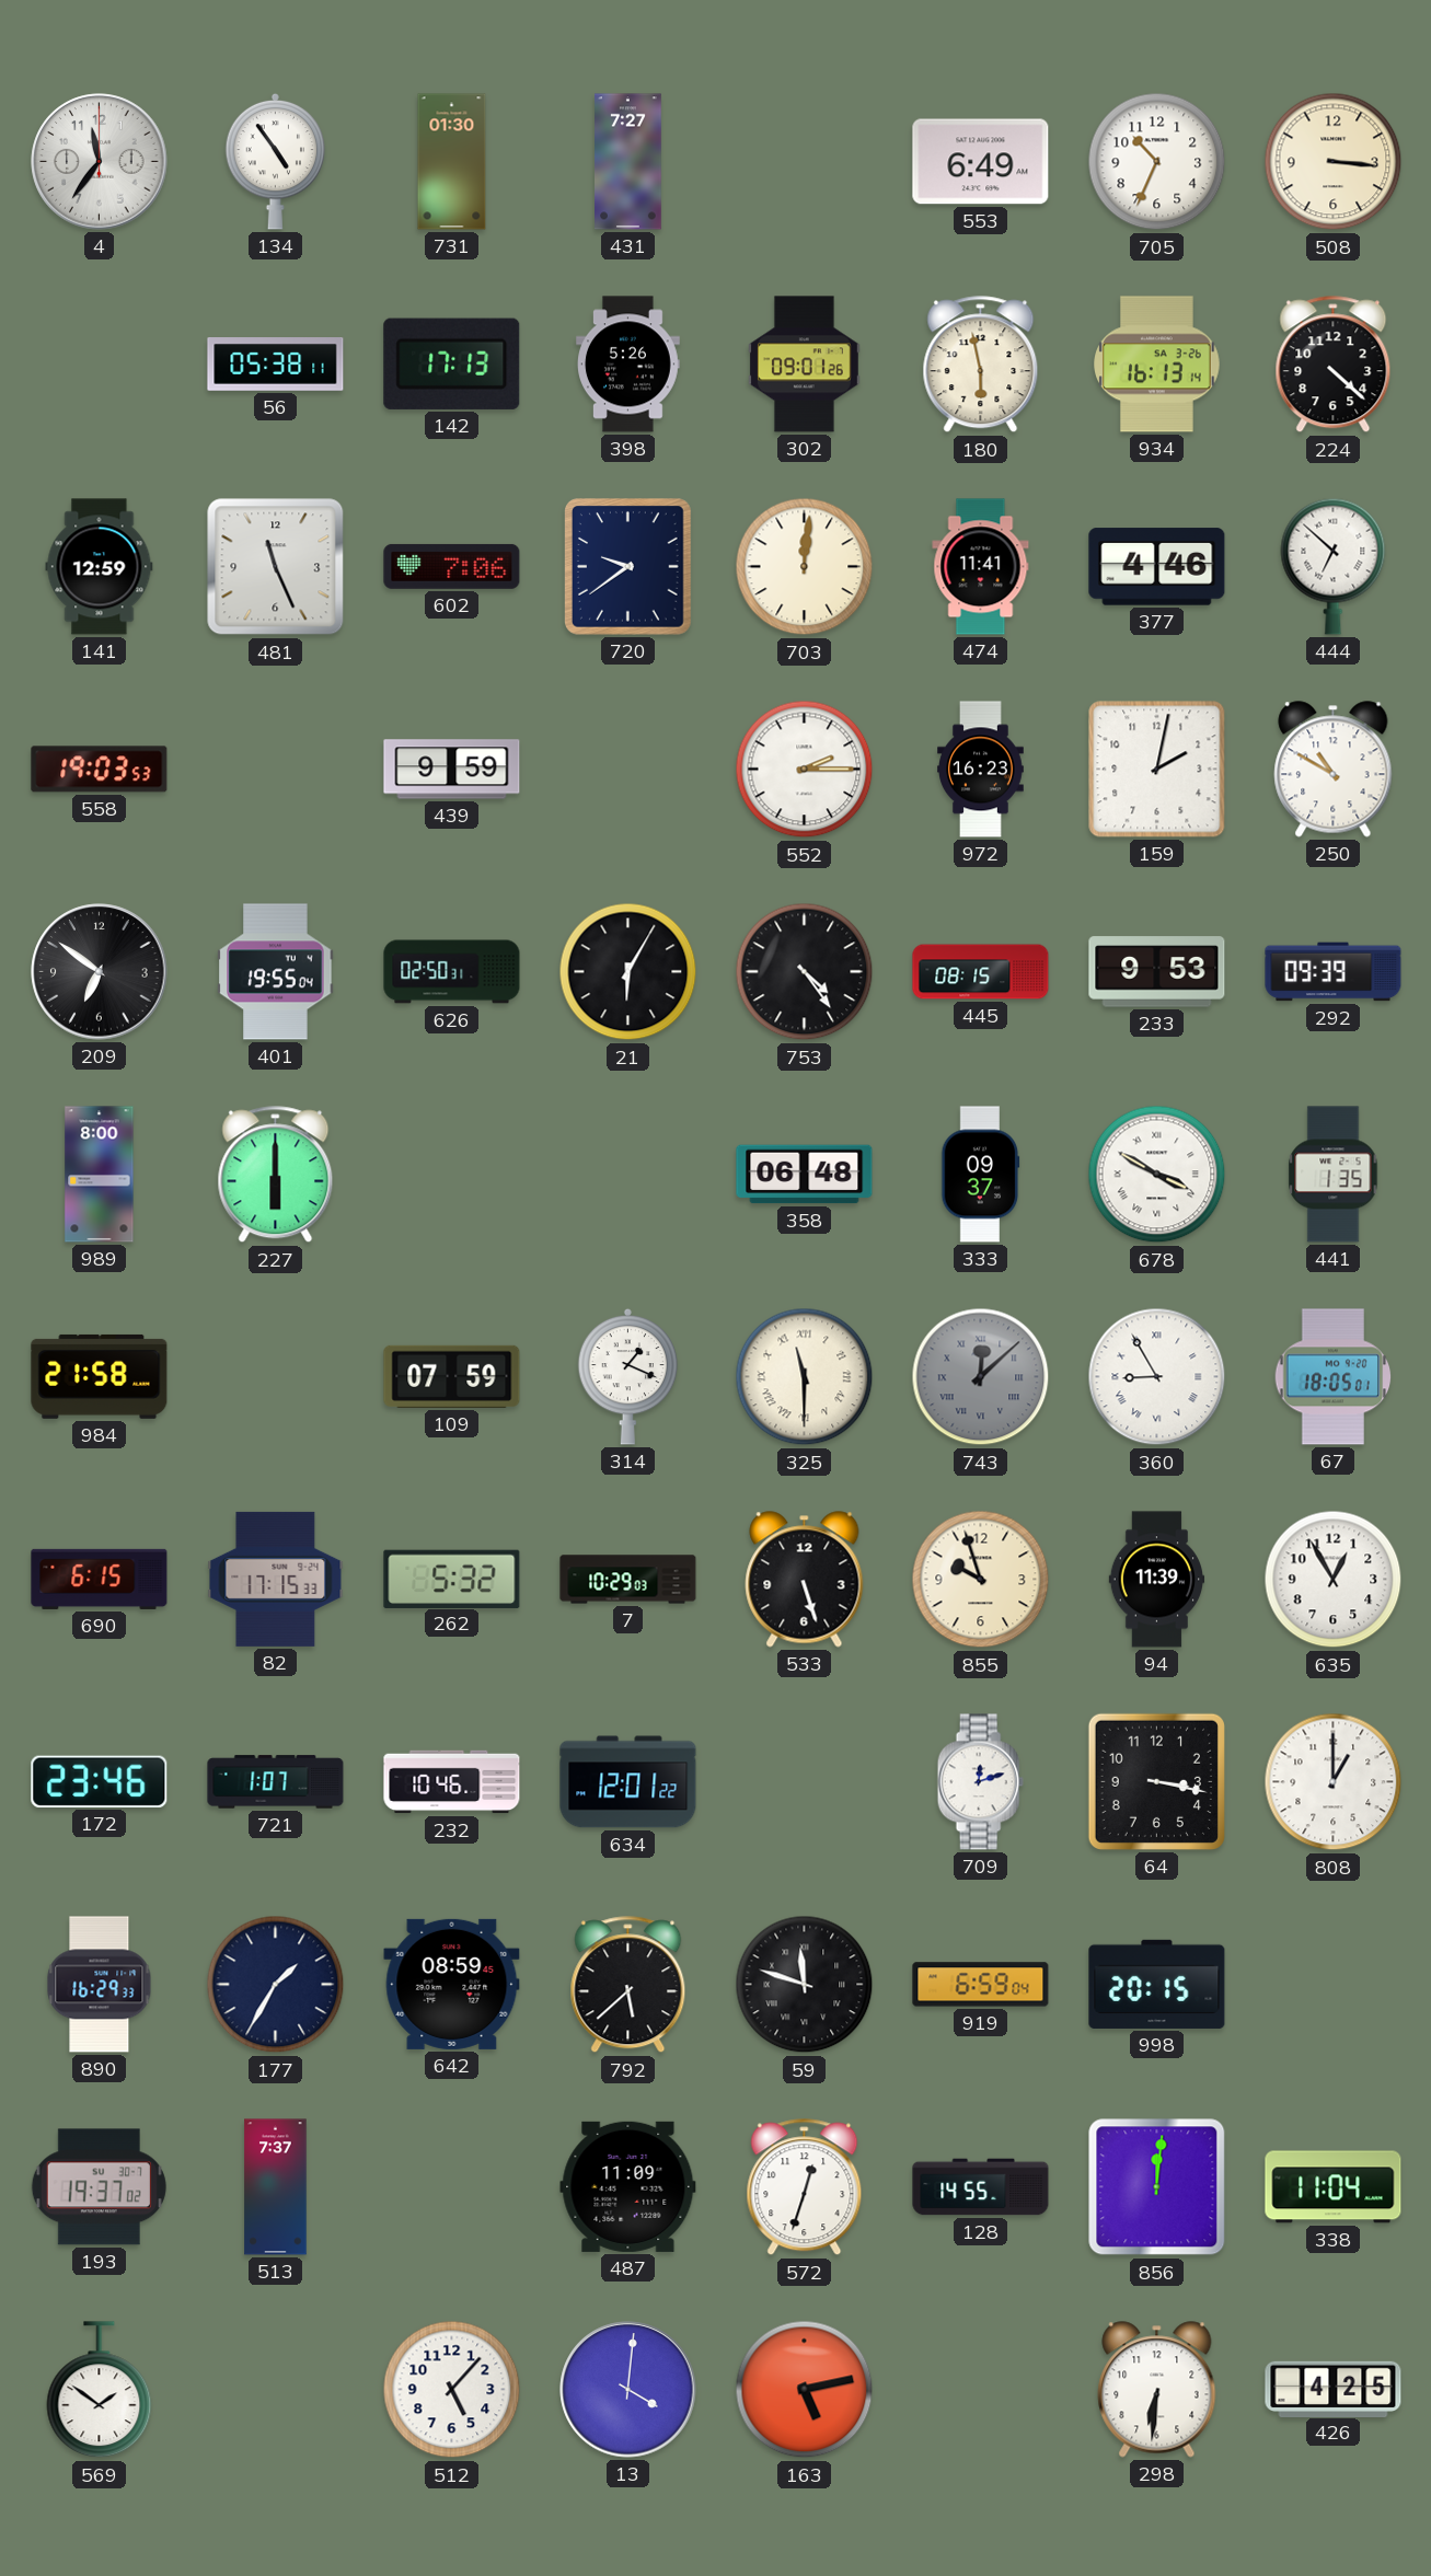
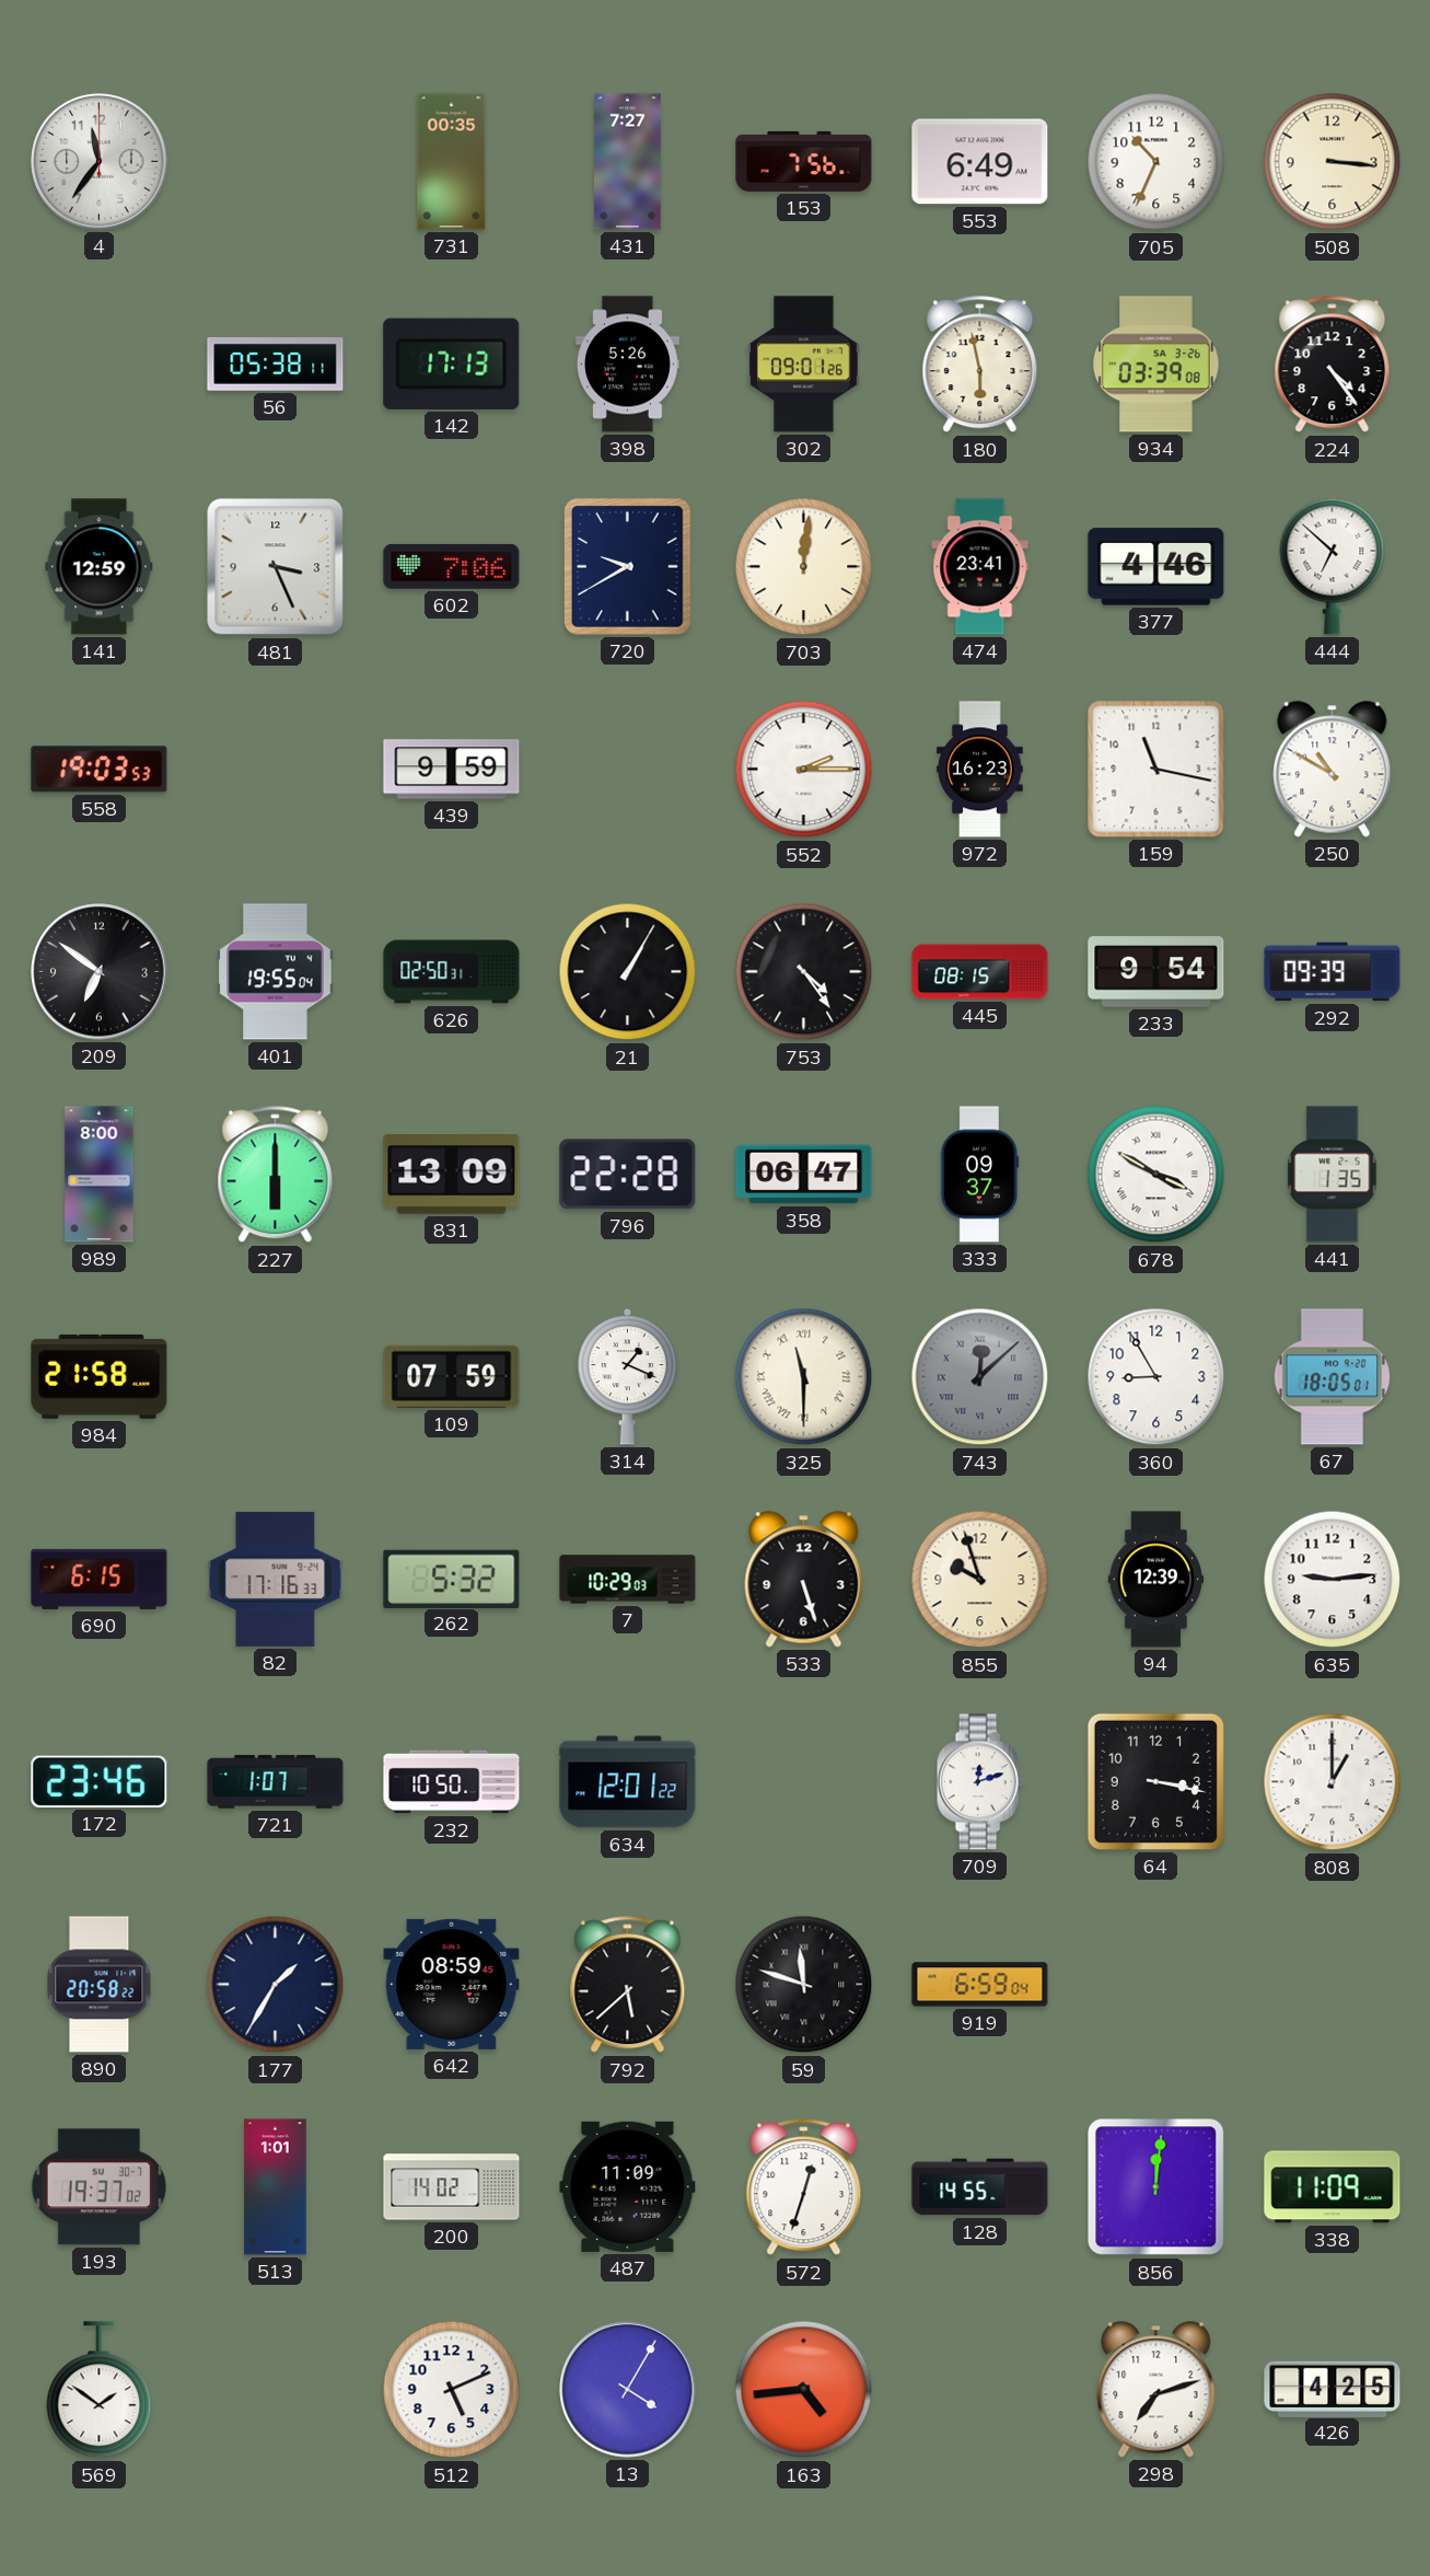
134: 4:54 -> none (276, 161)
731: 01:30 -> 00:35 (452, 162)
153: none -> 7:56 (804, 161)
934: 16:13 -> 03:39 (1156, 365)
224: 4:22 -> 4:24 (1333, 365)
481: 11:26 -> 3:26 (276, 567)
720: 9:39 -> 9:40 (628, 567)
474: 11:41 -> 23:41 (980, 567)
159: 2:02 -> 11:17 (1156, 770)
21: 6:05 -> 1:05 (628, 972)
233: 9:53 -> 9:54 (1156, 972)
831: none -> 13:09 (452, 1175)
796: none -> 22:28 (628, 1175)
358: 06:48 -> 06:47 (804, 1175)
360 numerals: Roman -> Arabic (1156, 1377)
82: 17:15 -> 17:16 (276, 1579)
94: 11:39 -> 12:39 (1156, 1580)
635: 12:55 -> 9:14 (1333, 1580)
232: 10:46 -> 10:50 (452, 1782)
890: 16:29 -> 20:58 (100, 1985)
998: 20:15 -> none (1157, 1984)
513: 7:37 -> 1:01 (276, 2187)
200: none -> 14:02 (452, 2187)
338: 11:04 -> 11:09 (1333, 2187)
512: 5:07 -> 5:11 (452, 2390)
13: 4:01 -> 4:05 (628, 2390)
163: 5:13 -> 4:44 (804, 2390)
298: 6:31 -> 7:12 (1156, 2390)
